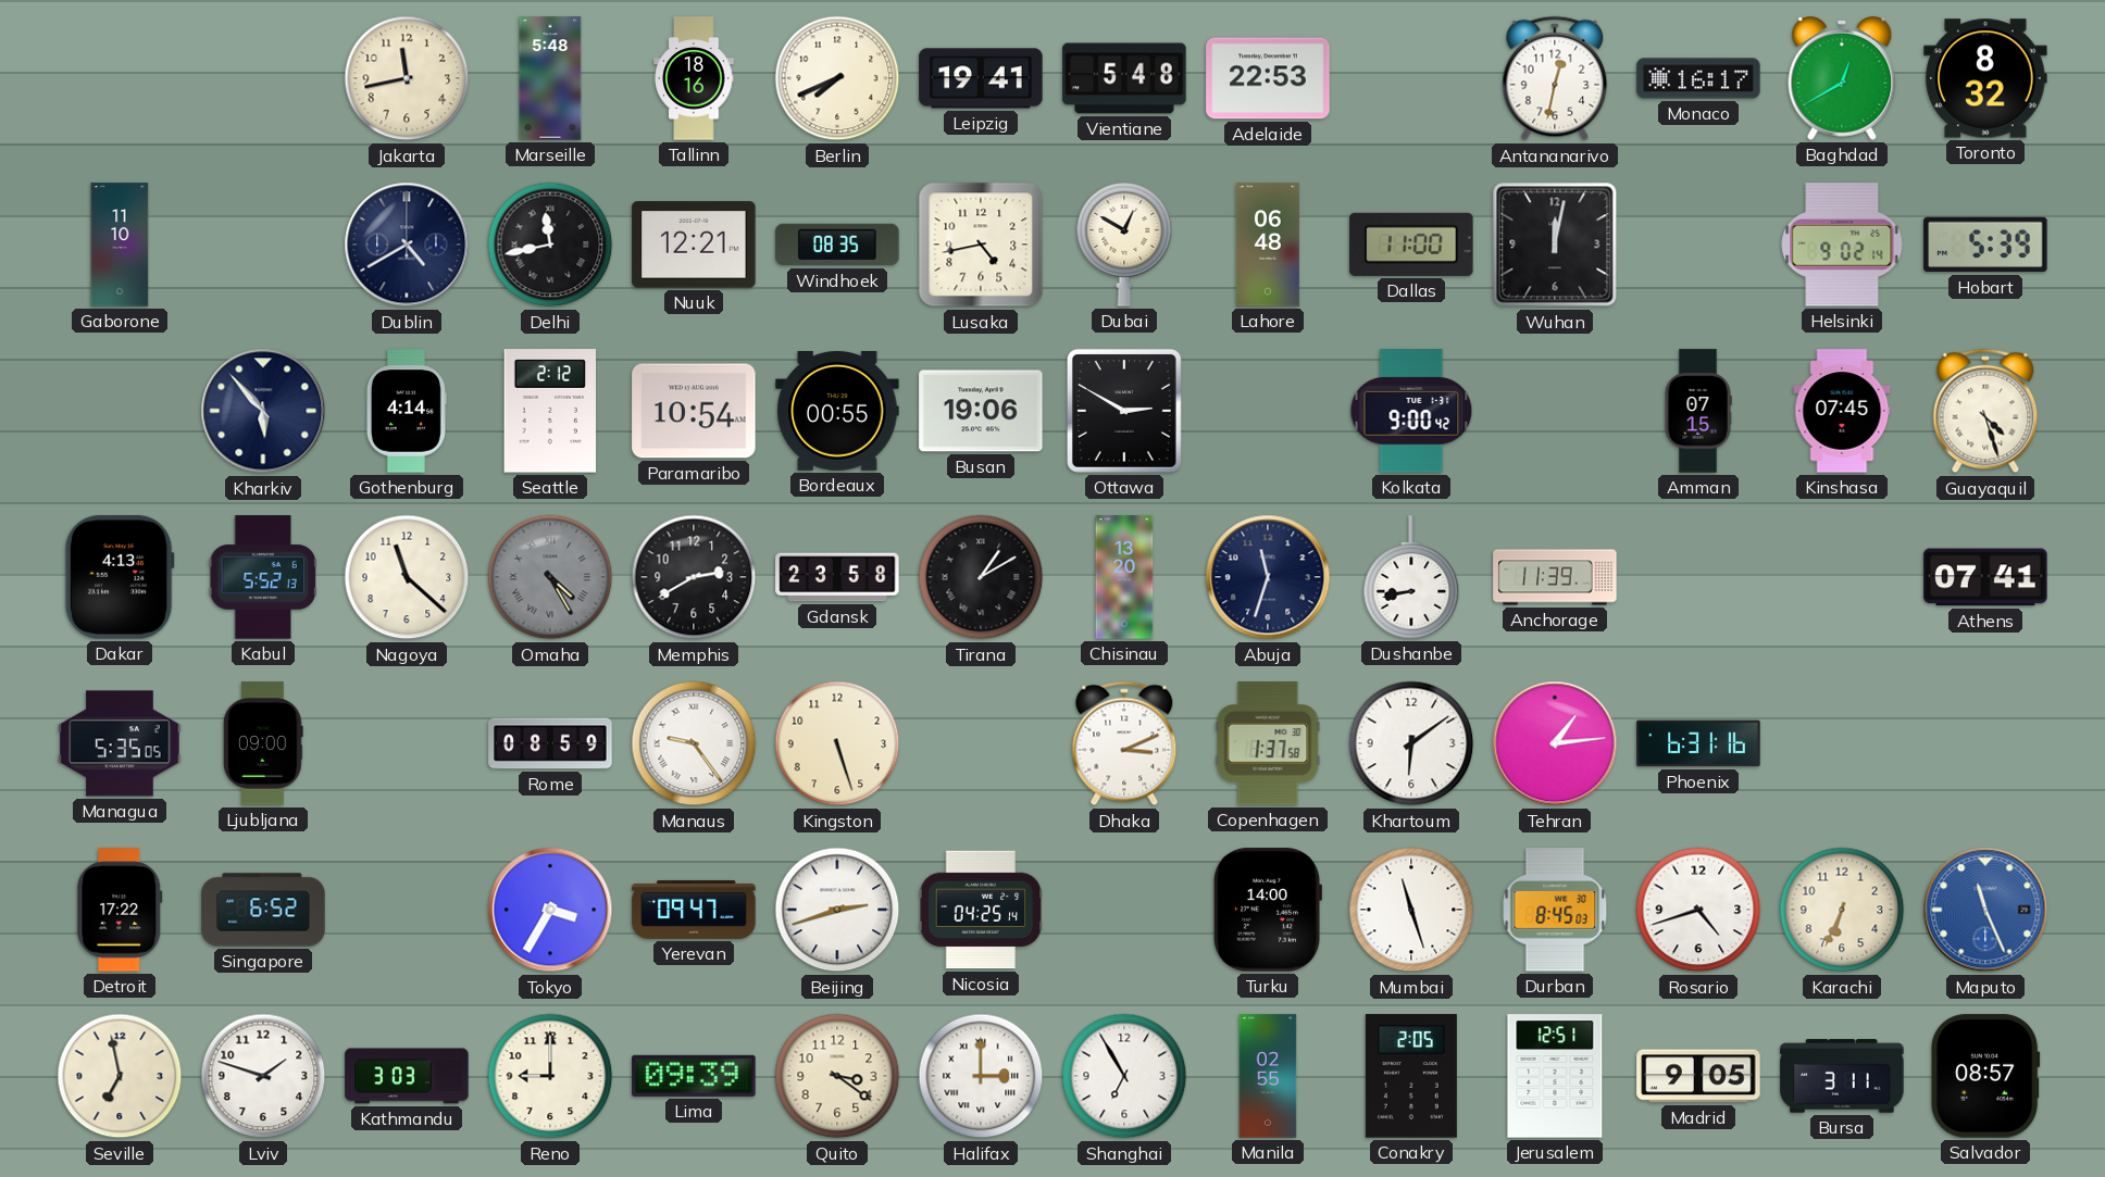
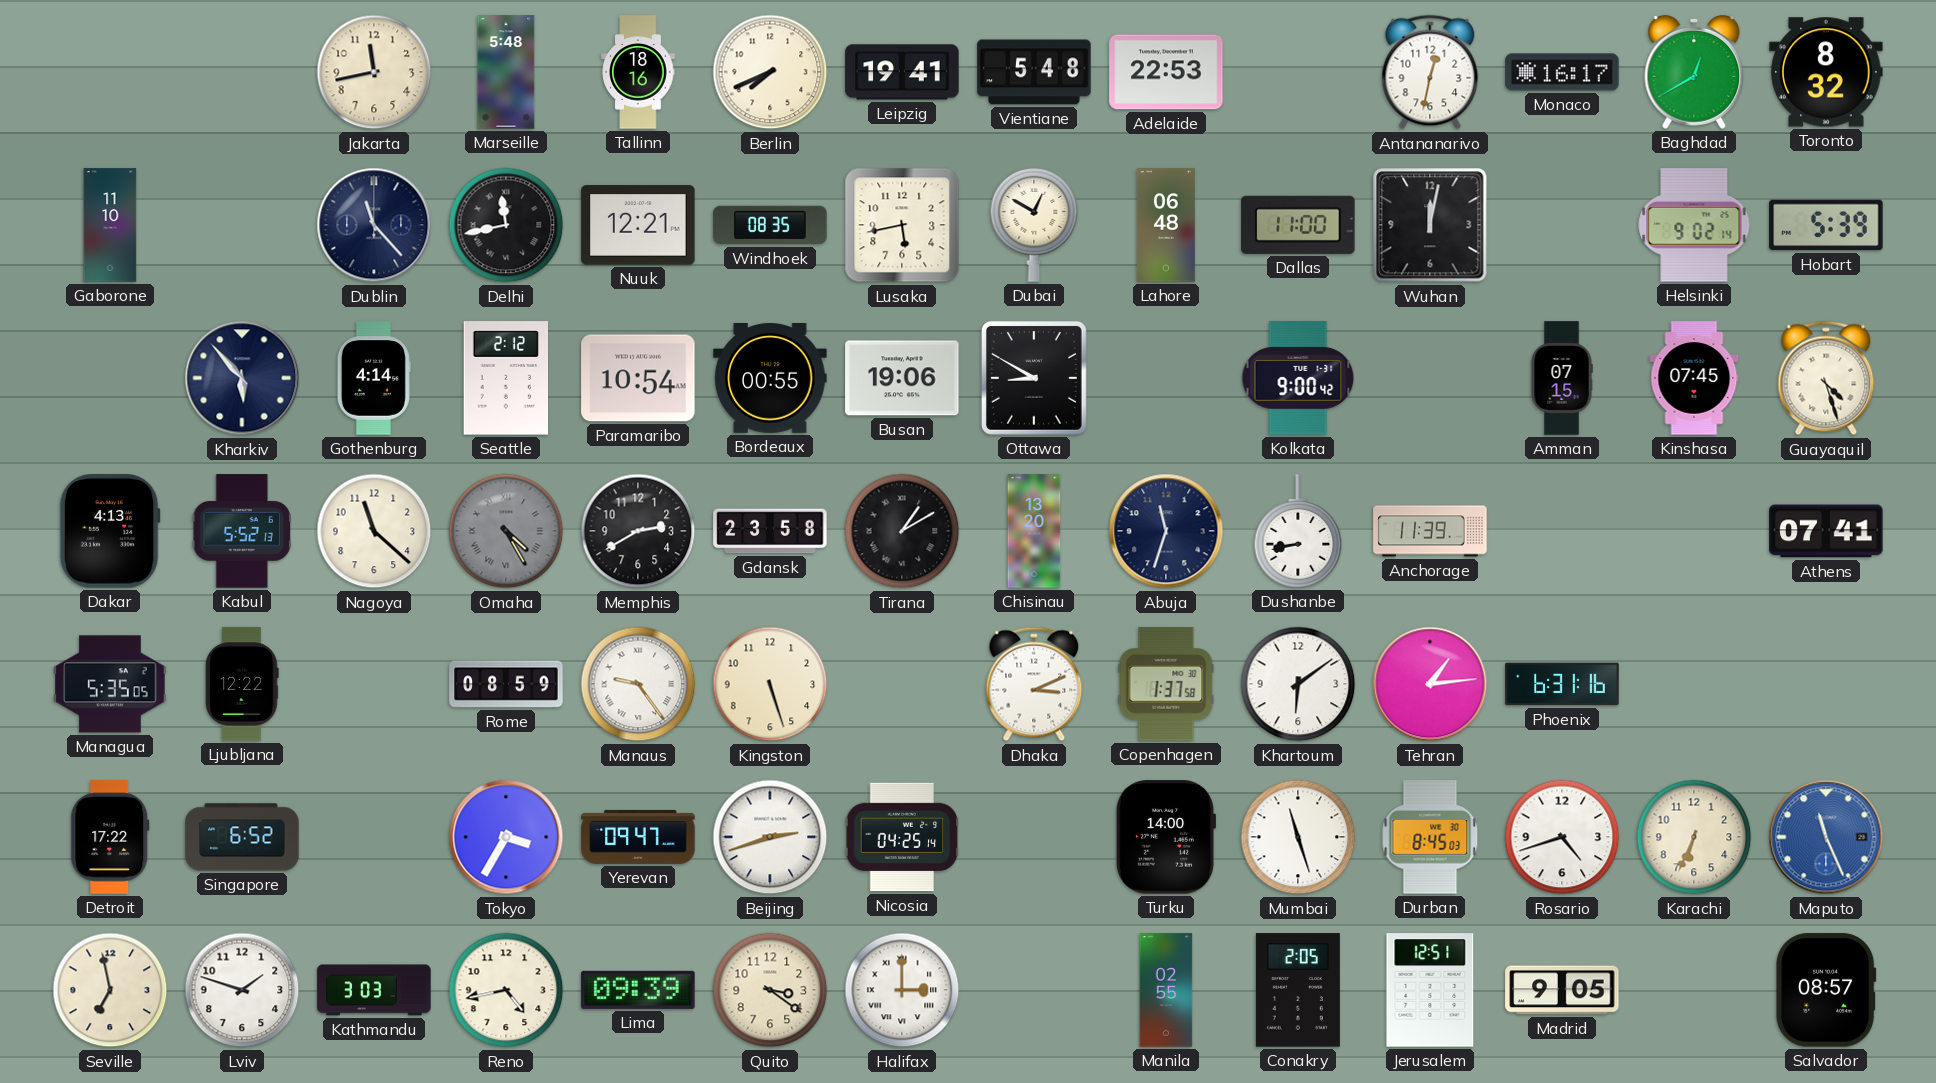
Dublin: 4:40 -> 11:23 (374, 225)
Lusaka: 4:43 -> 5:43 (902, 225)
Ottawa: 2:50 -> 8:50 (1034, 378)
Ljubljana: 09:00 -> 12:22 (242, 684)
Reno: 9:00 -> 4:43 (506, 990)
Shanghai: 6:55 -> none (1124, 1076)
Bursa: 3:11 -> none (1842, 1076)
